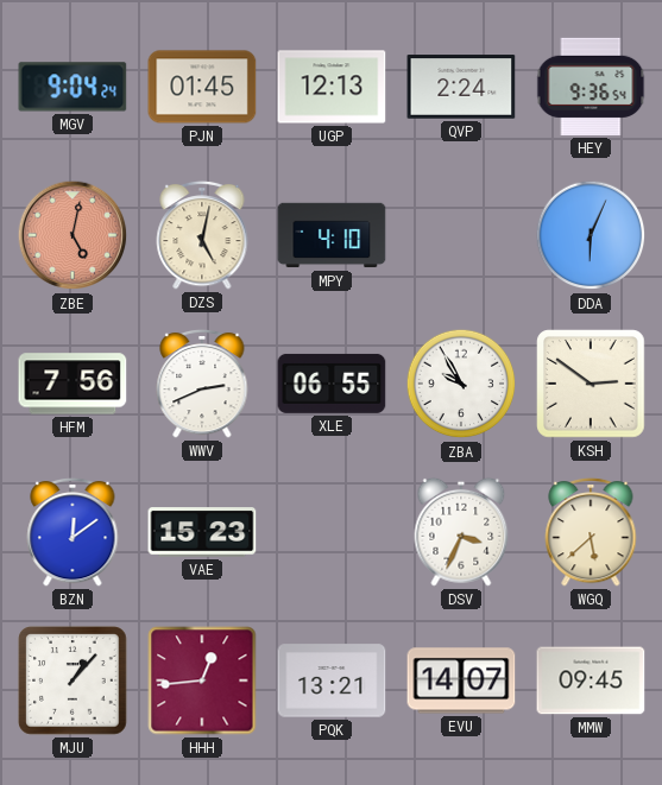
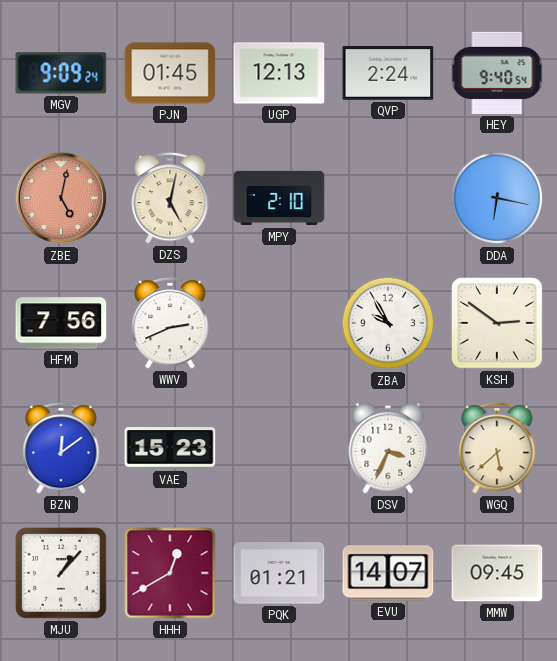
MGV: 9:04 -> 9:09 (61, 73)
HEY: 9:36 -> 9:40 (497, 73)
MPY: 4:10 -> 2:10 (279, 198)
DDA: 6:04 -> 6:17 (497, 198)
XLE: 06:55 -> none (332, 384)
HHH: 12:44 -> 12:40 (170, 573)
PQK: 13:21 -> 01:21 (279, 573)
